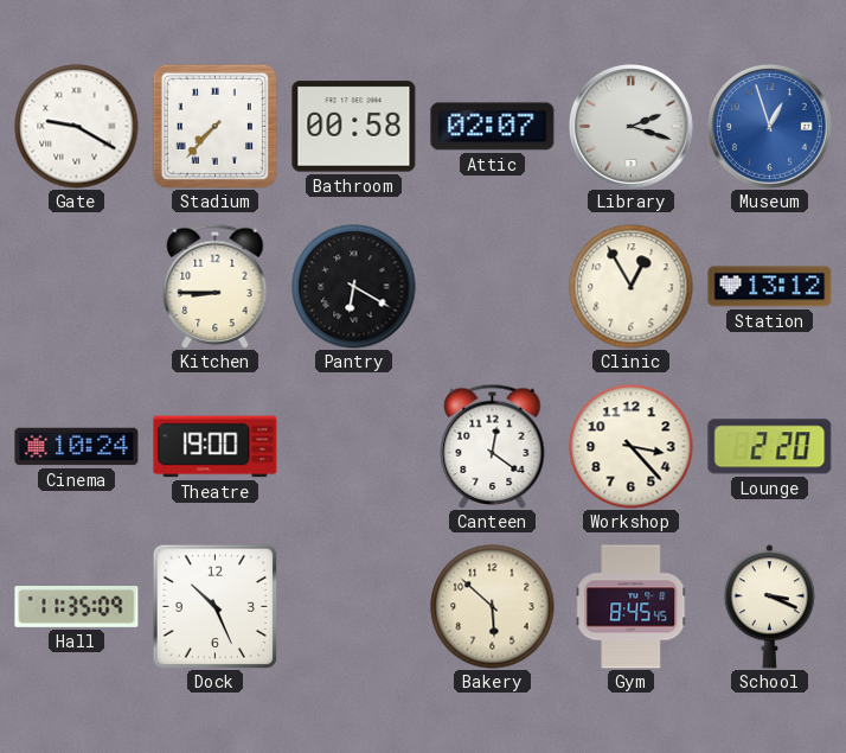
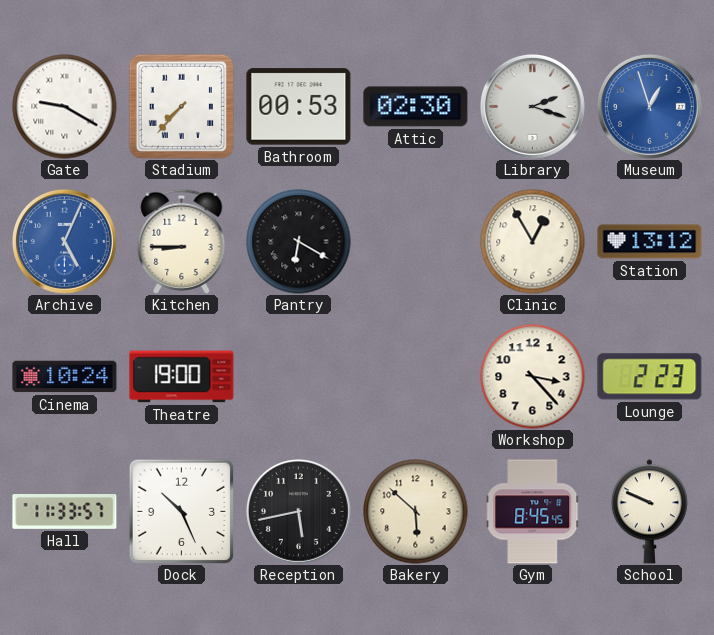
Bathroom: 00:58 -> 00:53 (299, 107)
Attic: 02:07 -> 02:30 (416, 107)
Archive: none -> 5:04 (64, 241)
Canteen: 12:21 -> none (493, 446)
Lounge: 2:20 -> 2:23 (650, 377)
Hall: 11:35 -> 11:33 (65, 512)
Reception: none -> 5:43 (298, 511)
School: 3:19 -> 9:49 (649, 512)
